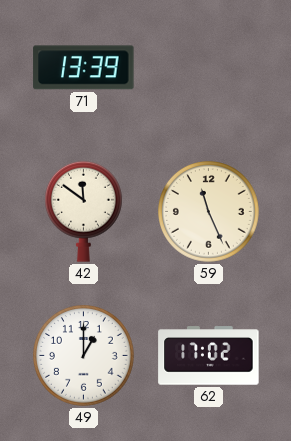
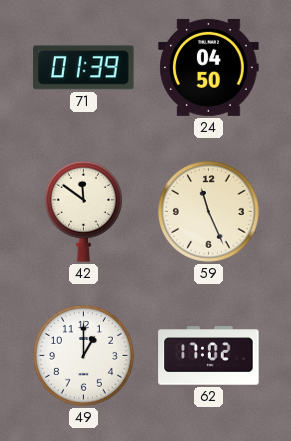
71: 13:39 -> 01:39 (84, 68)
24: none -> 04:50 (209, 67)
